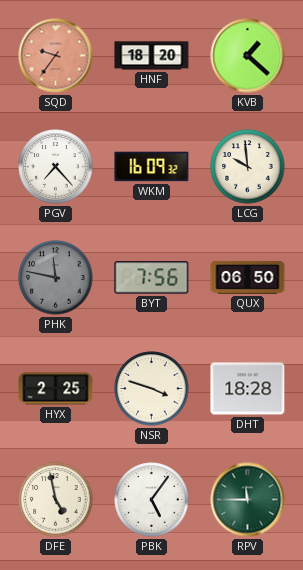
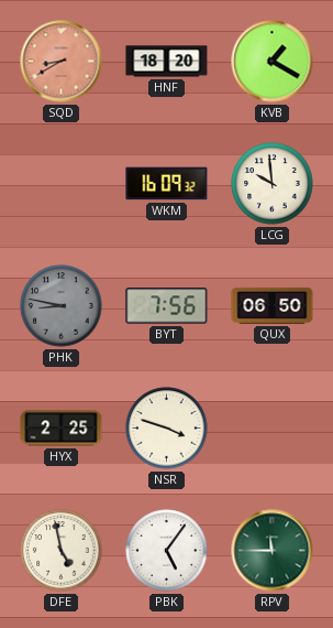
SQD: 9:36 -> 8:40 (62, 62)
KVB: 1:22 -> 1:20 (273, 62)
PGV: 7:23 -> none (56, 167)
PHK: 11:47 -> 8:47 (62, 306)
DHT: 18:28 -> none (248, 389)
